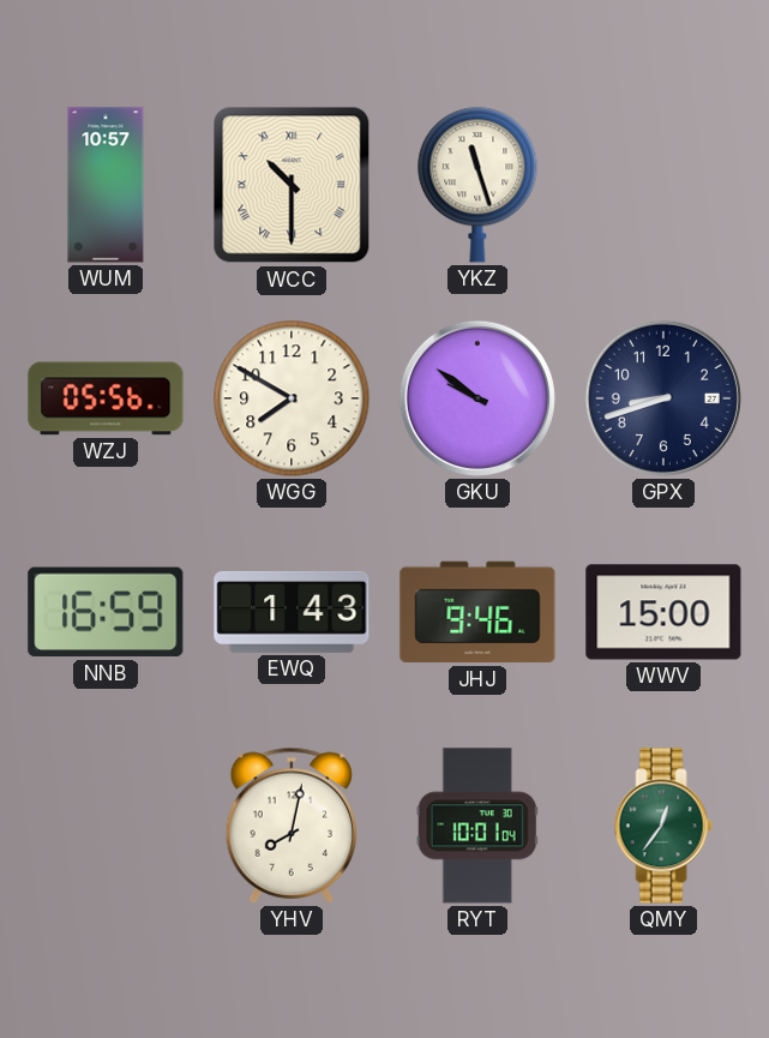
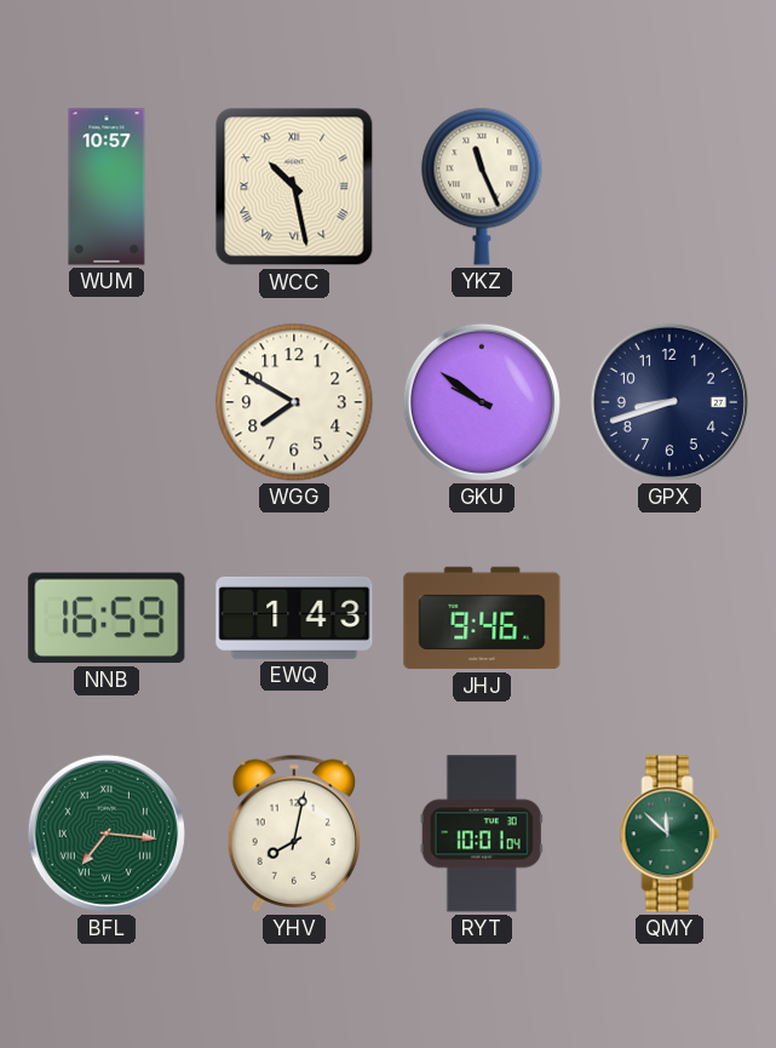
WCC: 10:30 -> 10:28 (294, 187)
YKZ: 11:27 -> 11:26 (482, 187)
WZJ: 05:56 -> none (106, 398)
WWV: 15:00 -> none (663, 612)
BFL: none -> 7:16 (107, 834)
QMY: 12:36 -> 11:52 (669, 834)
